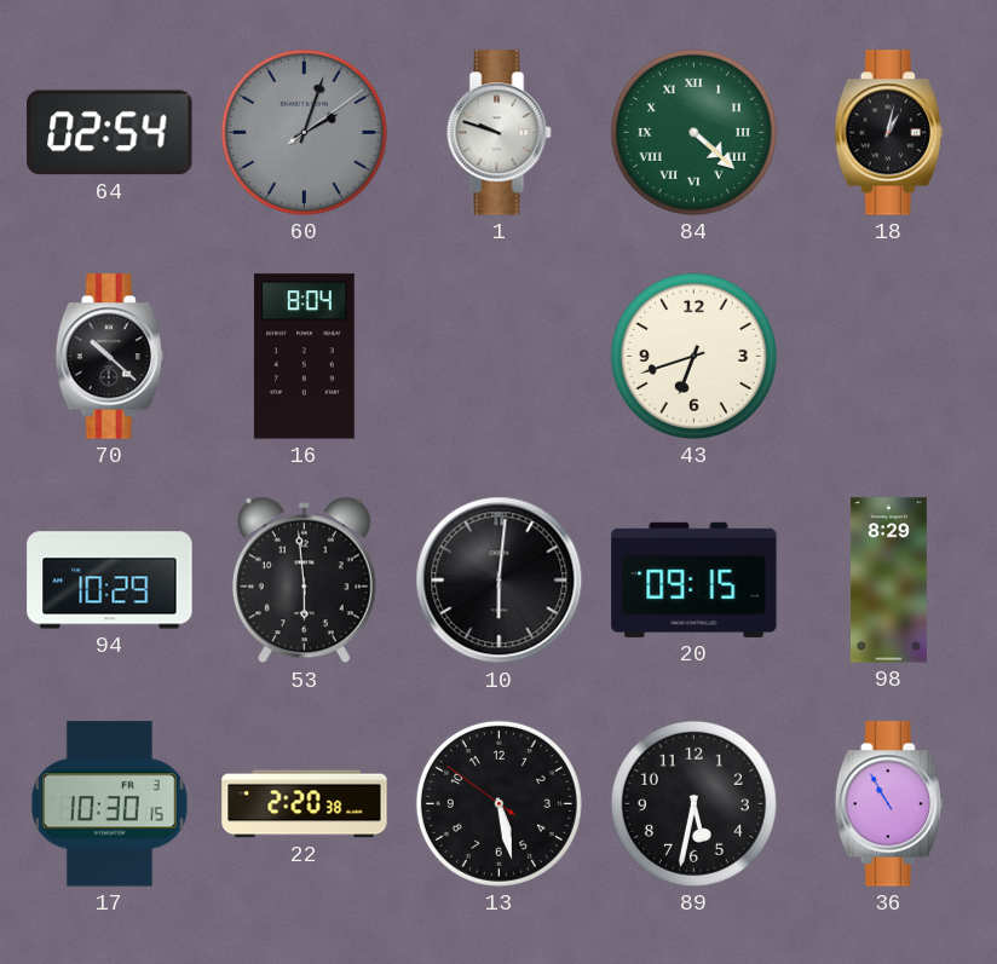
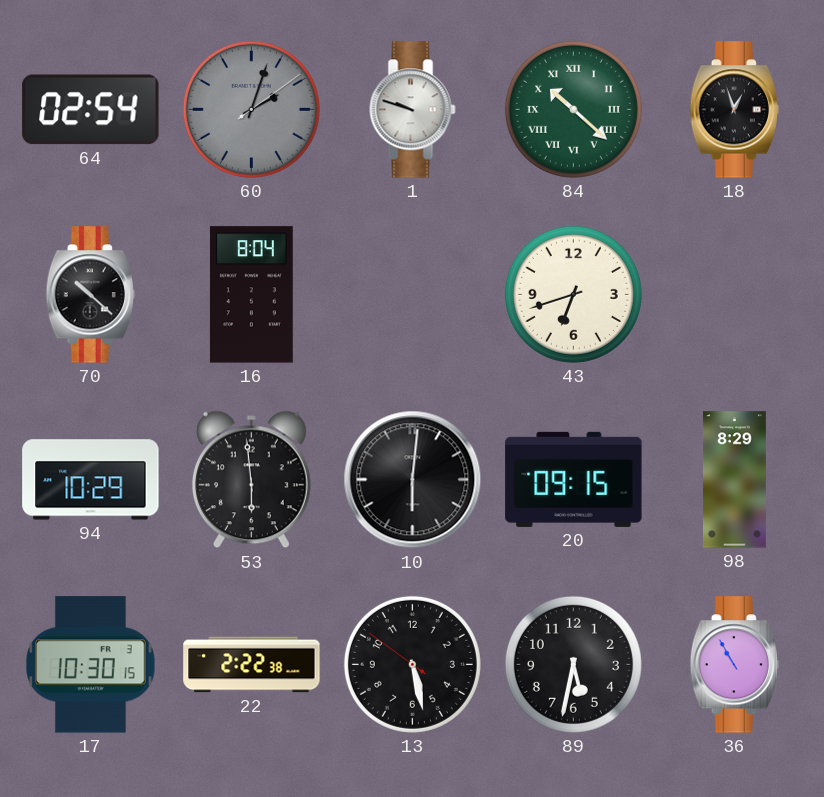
84: 4:22 -> 10:22 (573, 109)
18: 1:02 -> 12:57 (734, 110)
22: 2:20 -> 2:22 (252, 665)
